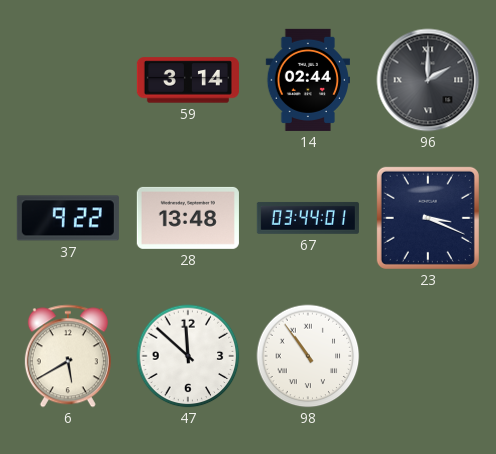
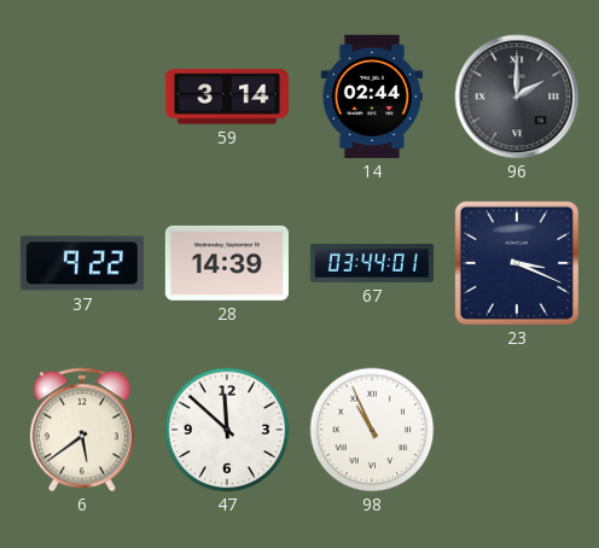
28: 13:48 -> 14:39 (227, 263)
6: 5:40 -> 5:39 (82, 430)
98: 10:54 -> 10:56 (372, 430)
